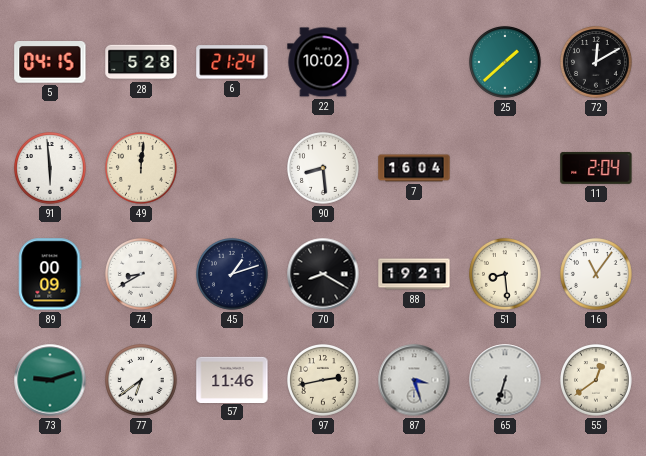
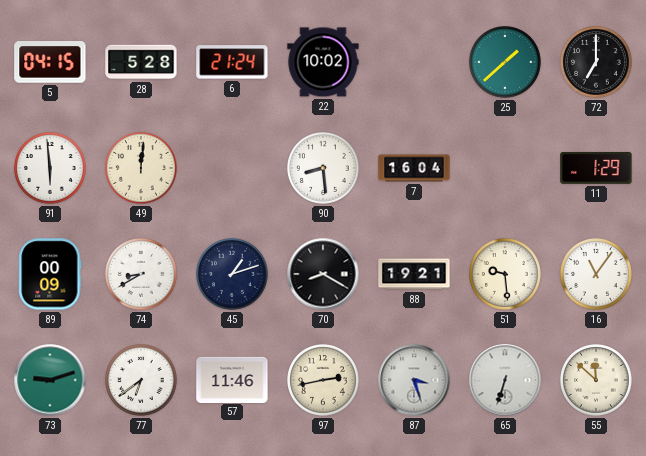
72: 12:10 -> 7:00 (597, 63)
11: 2:04 -> 1:29 (596, 168)
51: 8:29 -> 9:29 (506, 275)
55: 12:39 -> 11:52 (597, 381)
